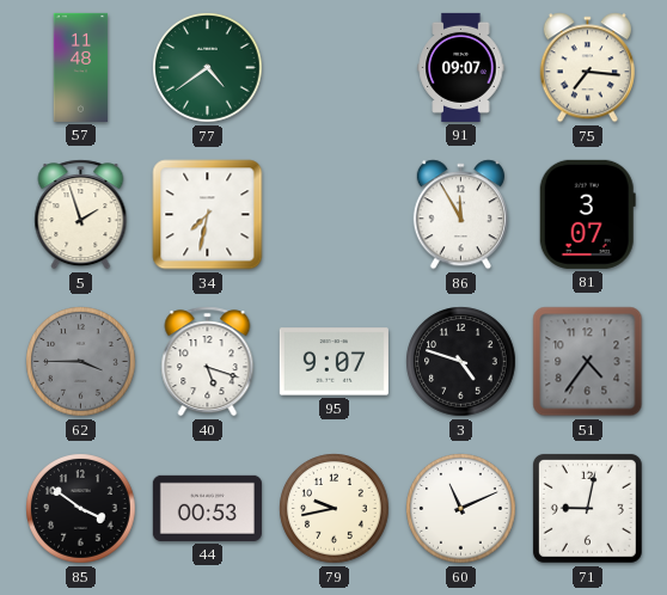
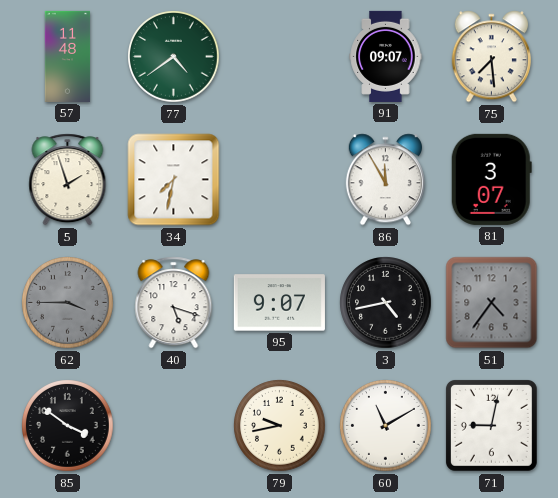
75: 7:16 -> 7:29 (491, 57)
3: 4:48 -> 4:43 (386, 303)
44: 00:53 -> none (207, 508)
60: 11:11 -> 11:10 (386, 426)
